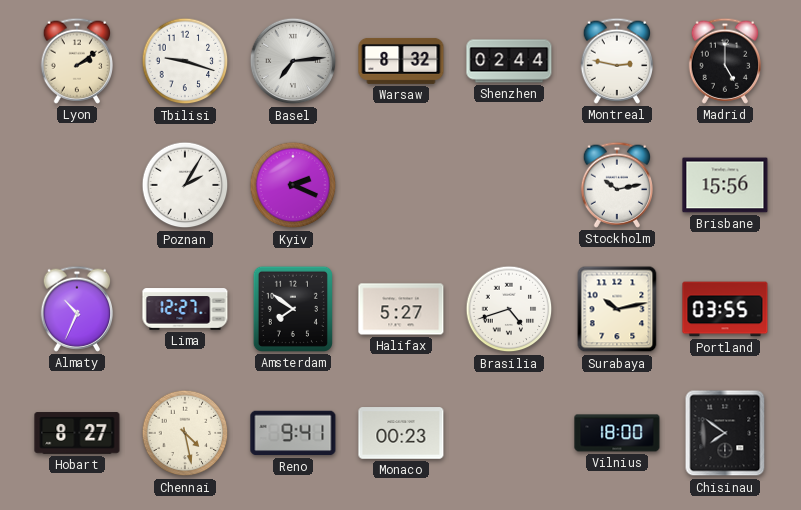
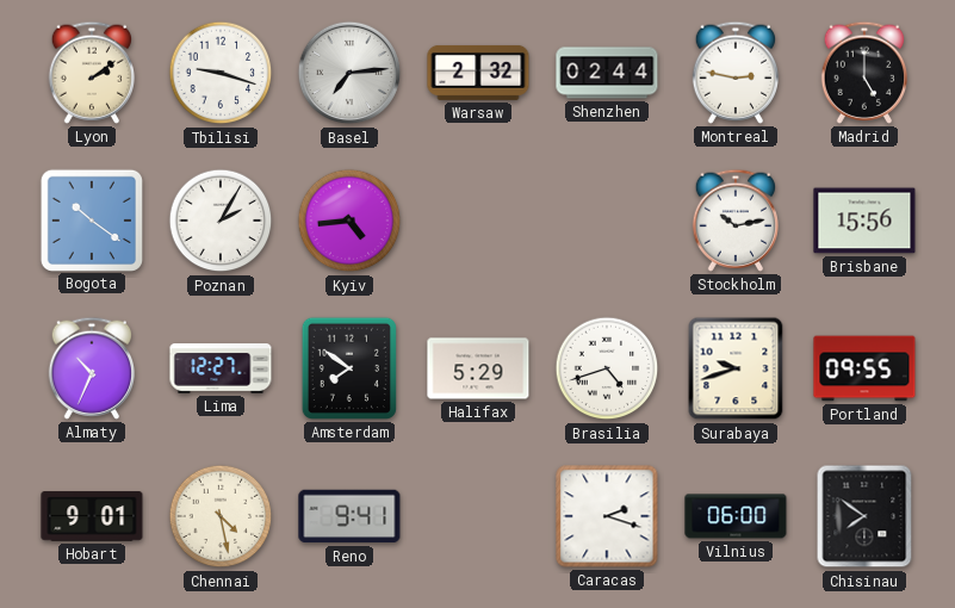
Warsaw: 8:32 -> 2:32 (478, 73)
Bogota: none -> 10:21 (91, 219)
Kyiv: 2:19 -> 4:44 (349, 221)
Halifax: 5:27 -> 5:29 (478, 368)
Surabaya: 10:13 -> 9:42 (736, 368)
Portland: 03:55 -> 09:55 (864, 368)
Hobart: 8:27 -> 9:01 (92, 516)
Monaco: 00:23 -> none (401, 433)
Caracas: none -> 2:18 (607, 516)
Vilnius: 18:00 -> 06:00 (736, 516)
